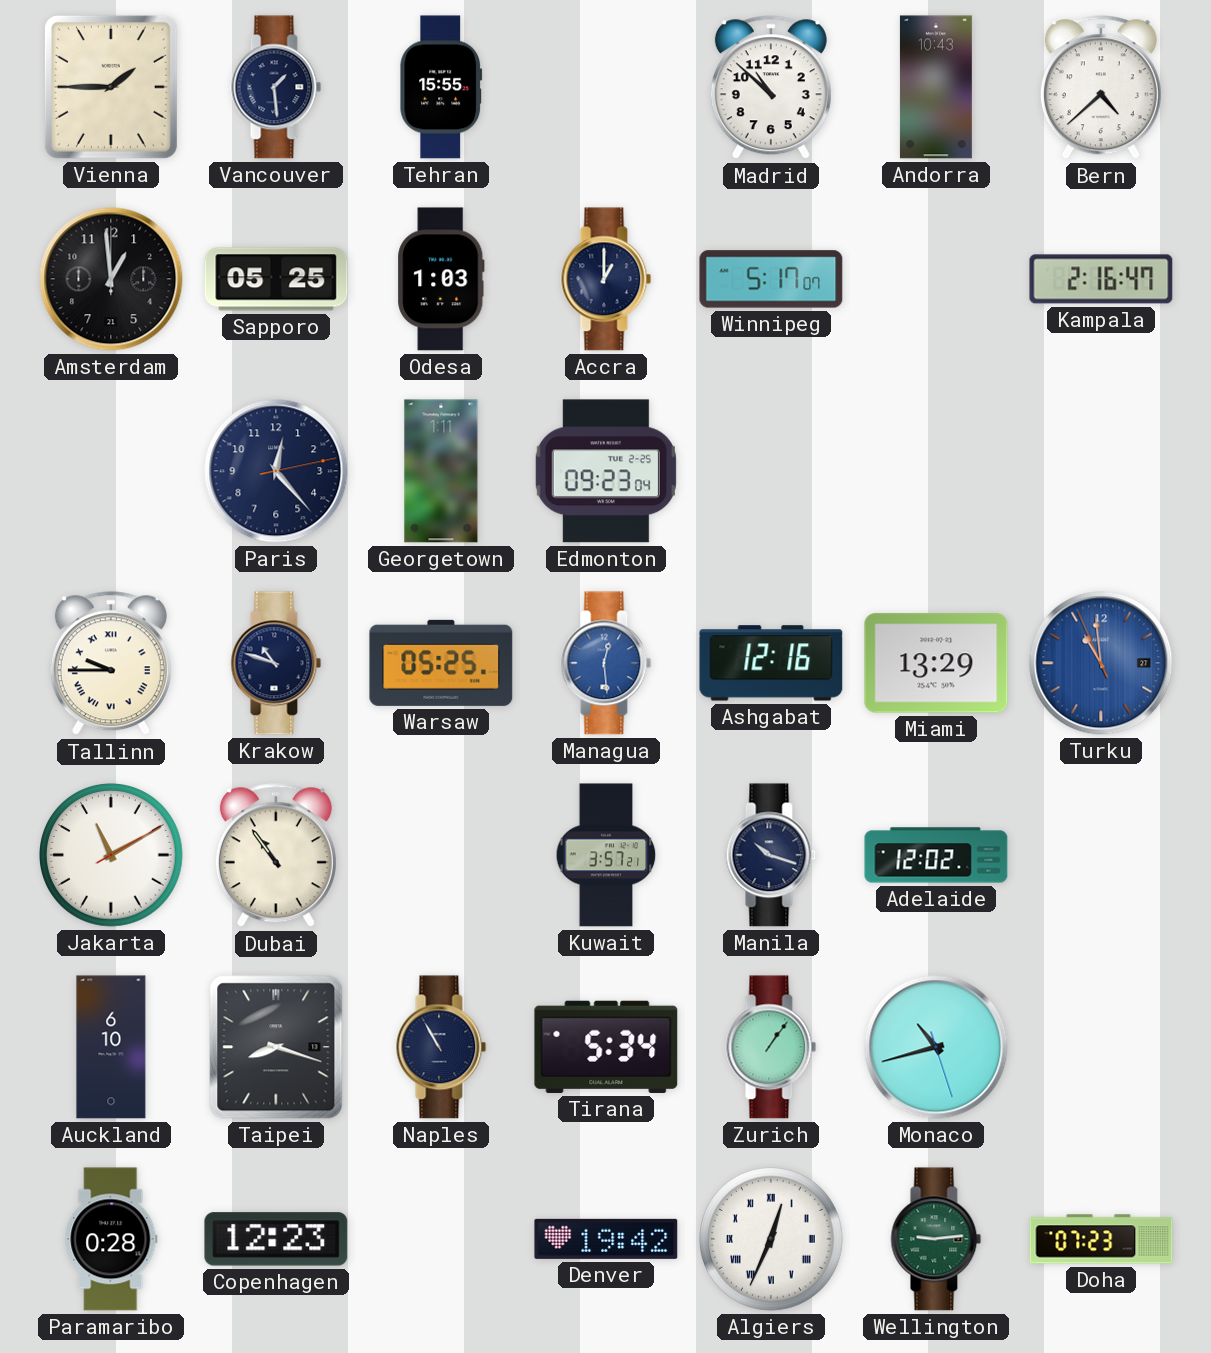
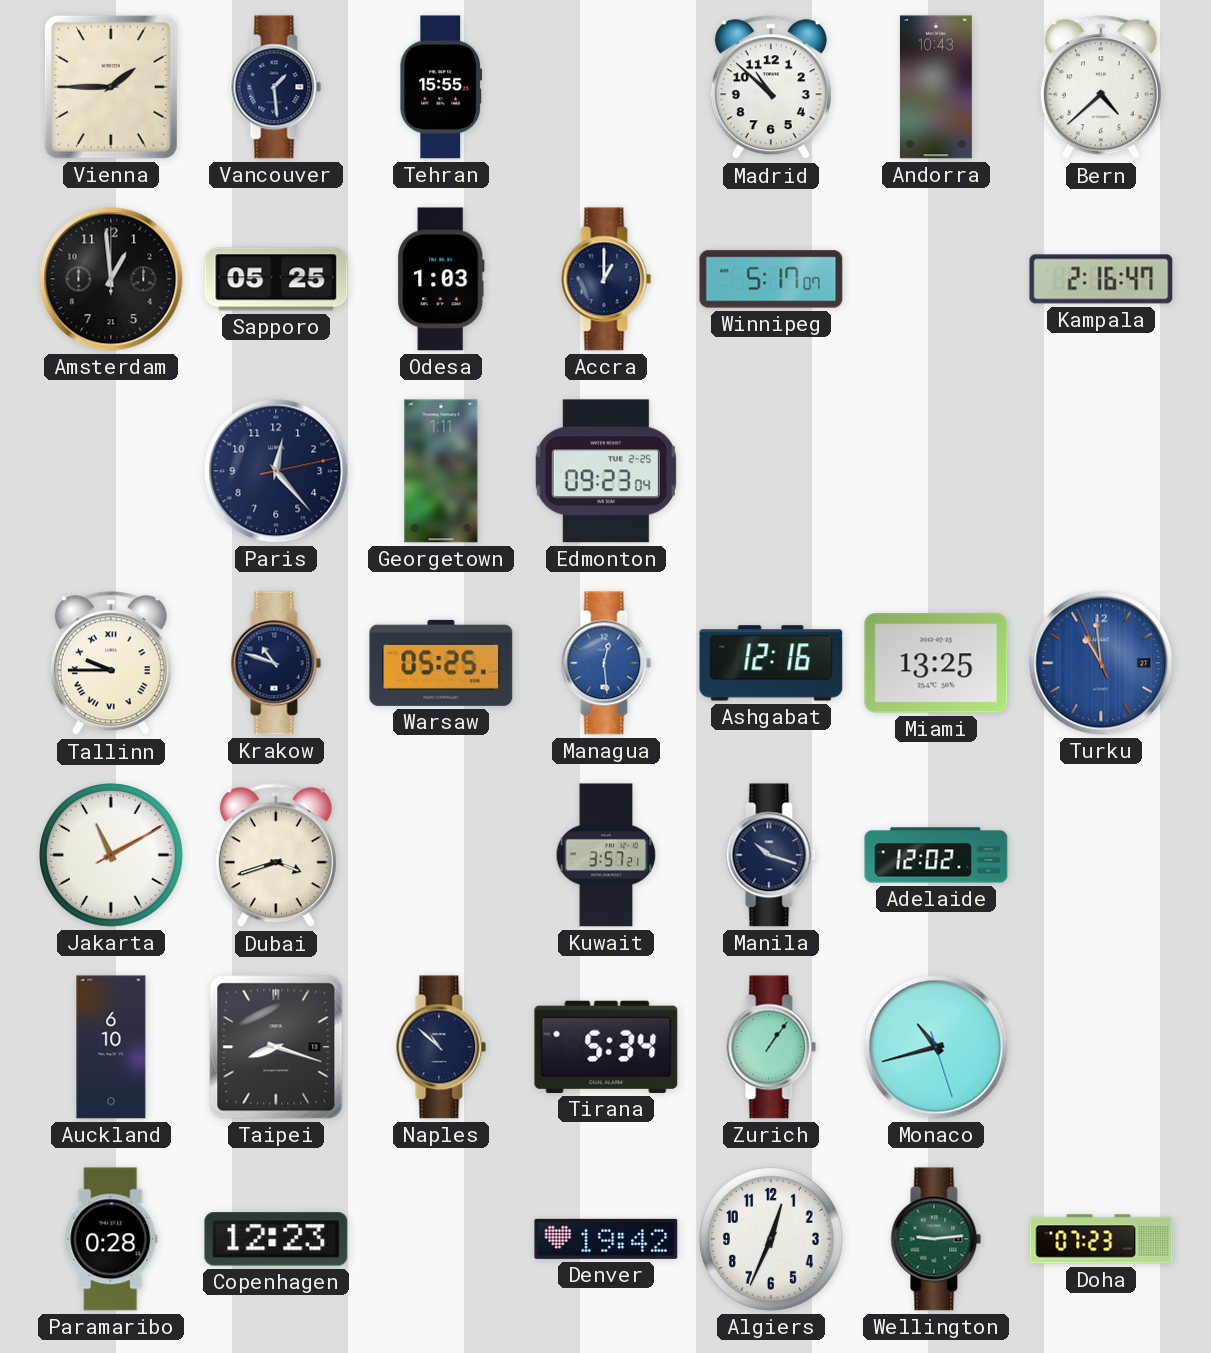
Miami: 13:29 -> 13:25 (936, 663)
Dubai: 10:54 -> 3:42 (276, 856)
Naples: 10:55 -> 10:52 (441, 1047)
Algiers numerals: Roman -> Arabic (772, 1240)
